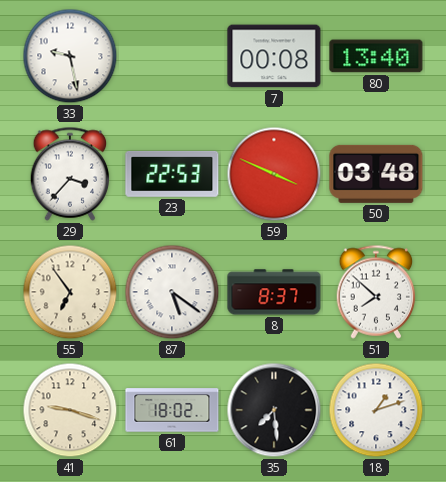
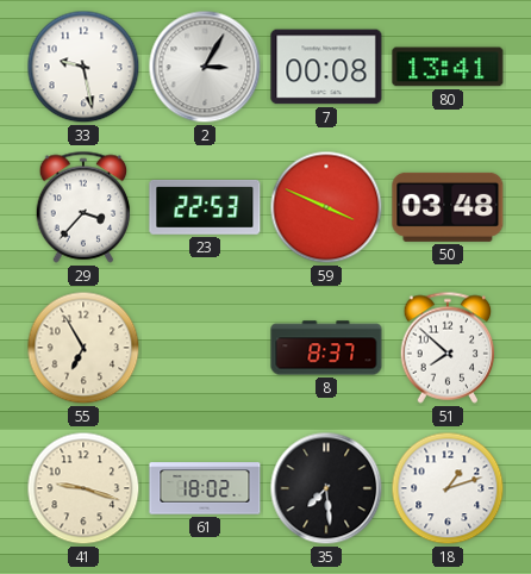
2: none -> 3:05 (205, 67)
80: 13:40 -> 13:41 (448, 67)
55: 6:54 -> 6:55 (83, 348)
87: 5:21 -> none (172, 292)
